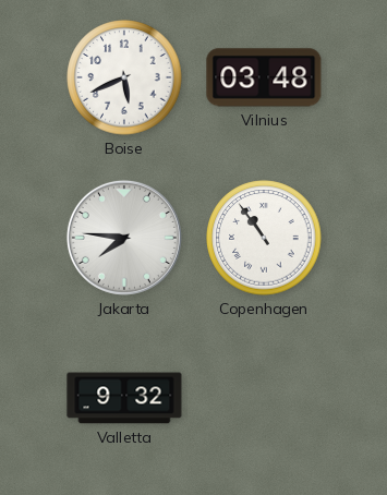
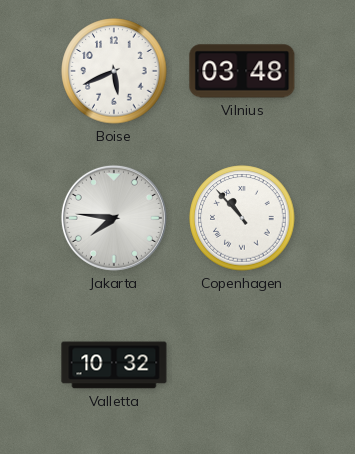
Copenhagen: 10:54 -> 10:53 (242, 218)
Valletta: 9:32 -> 10:32 (114, 365)
